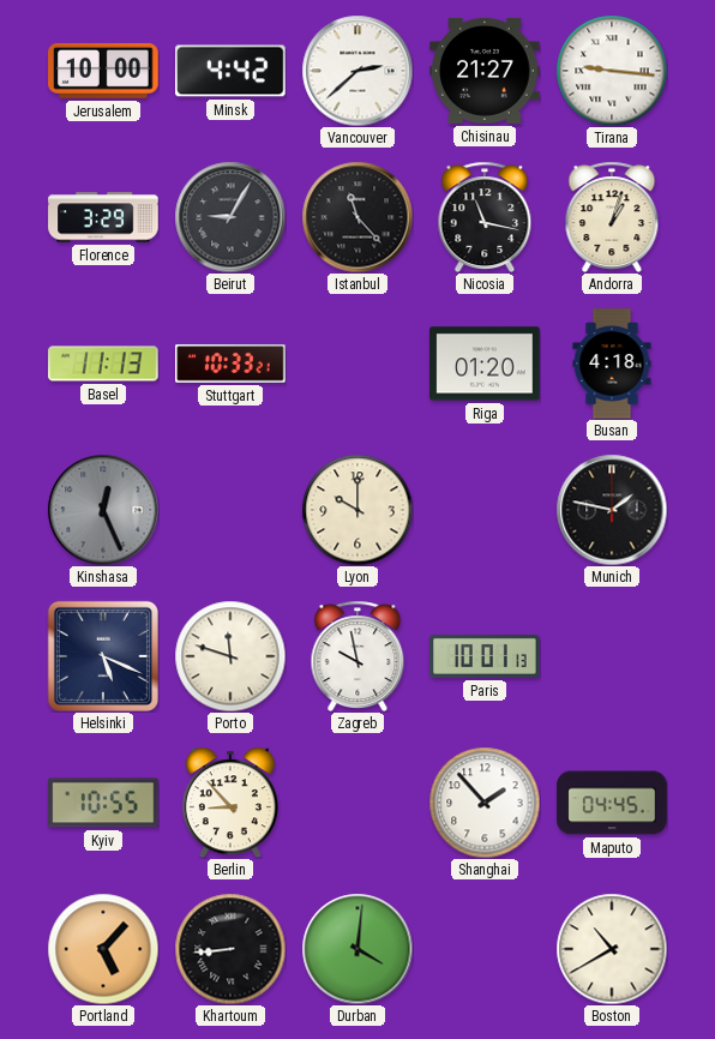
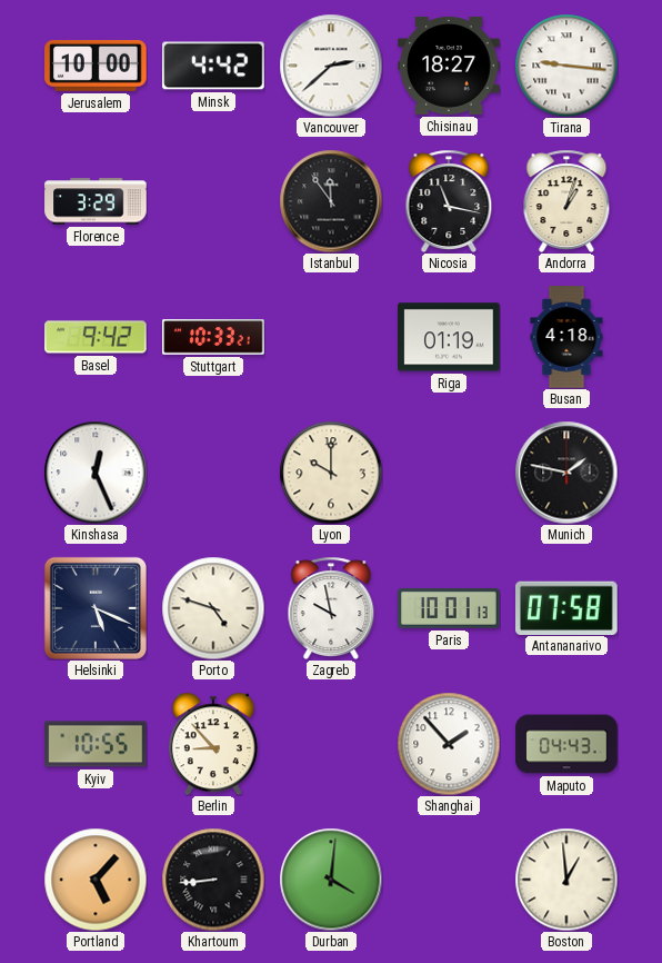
Chisinau: 21:27 -> 18:27 (449, 66)
Beirut: 9:05 -> none (230, 217)
Istanbul: 11:23 -> 11:54 (331, 201)
Basel: 11:13 -> 9:42 (96, 337)
Riga: 01:20 -> 01:19 (449, 337)
Kinshasa dial: grey -> white (96, 473)
Porto: 11:48 -> 4:48 (213, 608)
Antananarivo: none -> 07:58 (568, 607)
Maputo: 04:45 -> 04:43 (566, 744)
Boston: 10:40 -> 12:59 (566, 880)
